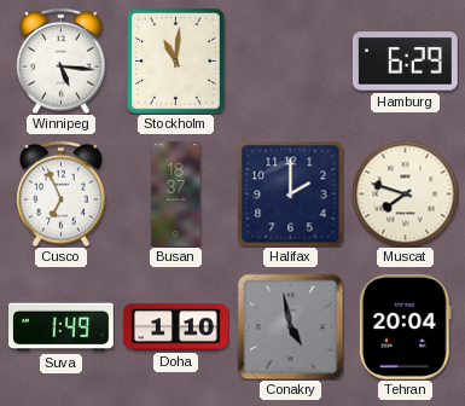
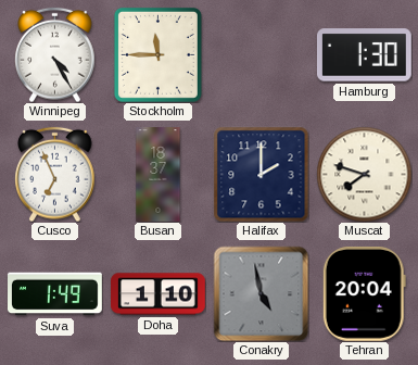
Winnipeg: 5:16 -> 4:25 (55, 54)
Stockholm: 11:01 -> 11:45 (157, 54)
Hamburg: 6:29 -> 1:30 (364, 55)
